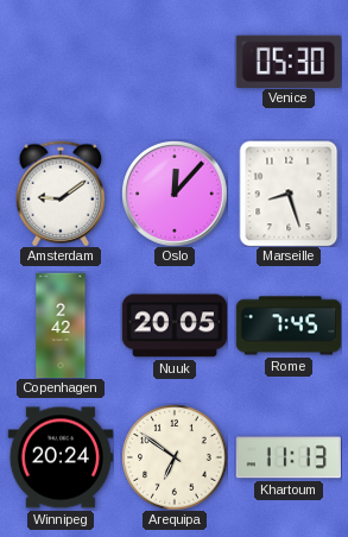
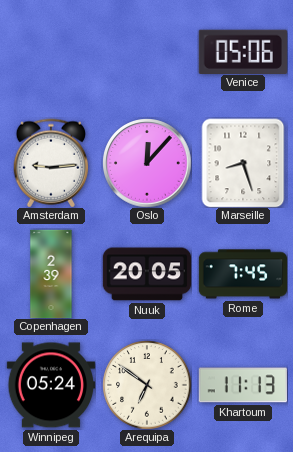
Venice: 05:30 -> 05:06 (243, 51)
Amsterdam: 9:09 -> 9:14 (51, 163)
Copenhagen: 2:42 -> 2:39 (51, 274)
Winnipeg: 20:24 -> 05:24 (51, 385)
